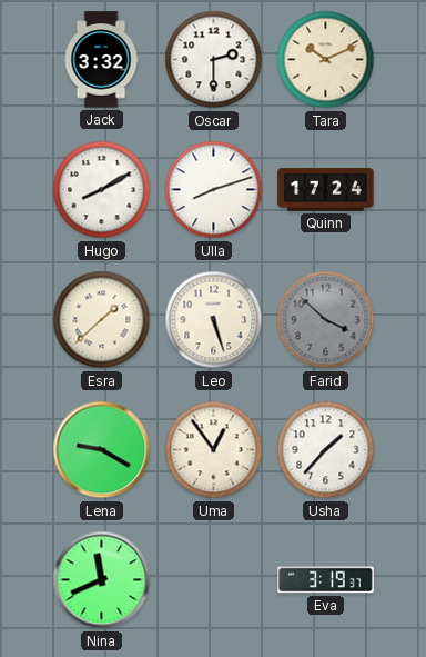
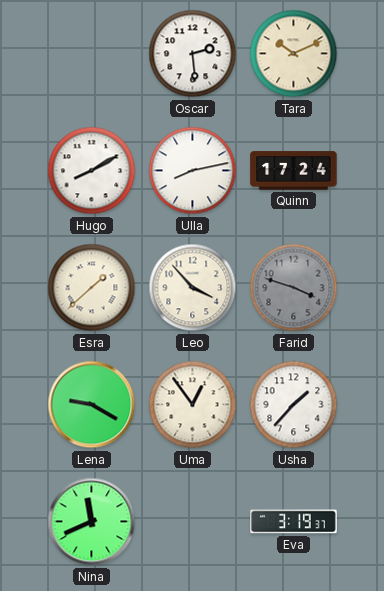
Jack: 3:32 -> none (101, 60)
Oscar: 2:30 -> 2:29 (193, 54)
Ulla: 8:12 -> 8:13 (193, 171)
Leo: 5:27 -> 3:53 (193, 288)
Farid: 3:52 -> 3:48 (294, 288)
